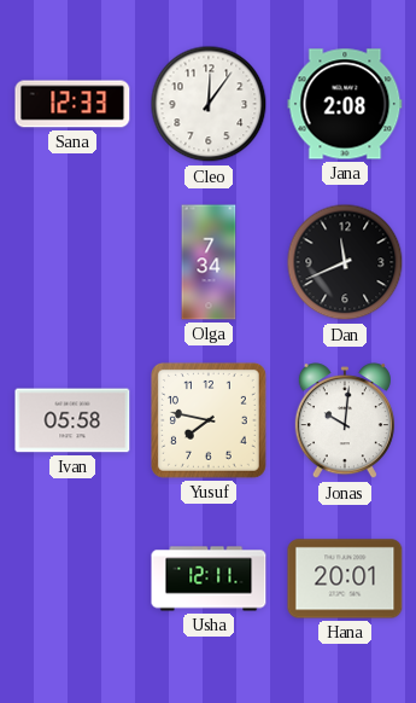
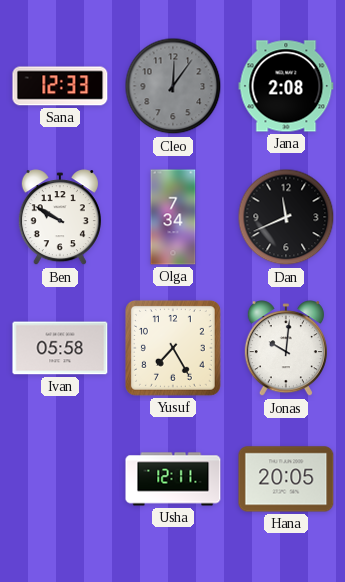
Cleo dial: white -> grey (173, 86)
Ben: none -> 9:50 (60, 218)
Yusuf: 7:47 -> 7:25 (173, 348)
Hana: 20:01 -> 20:05 (286, 479)
